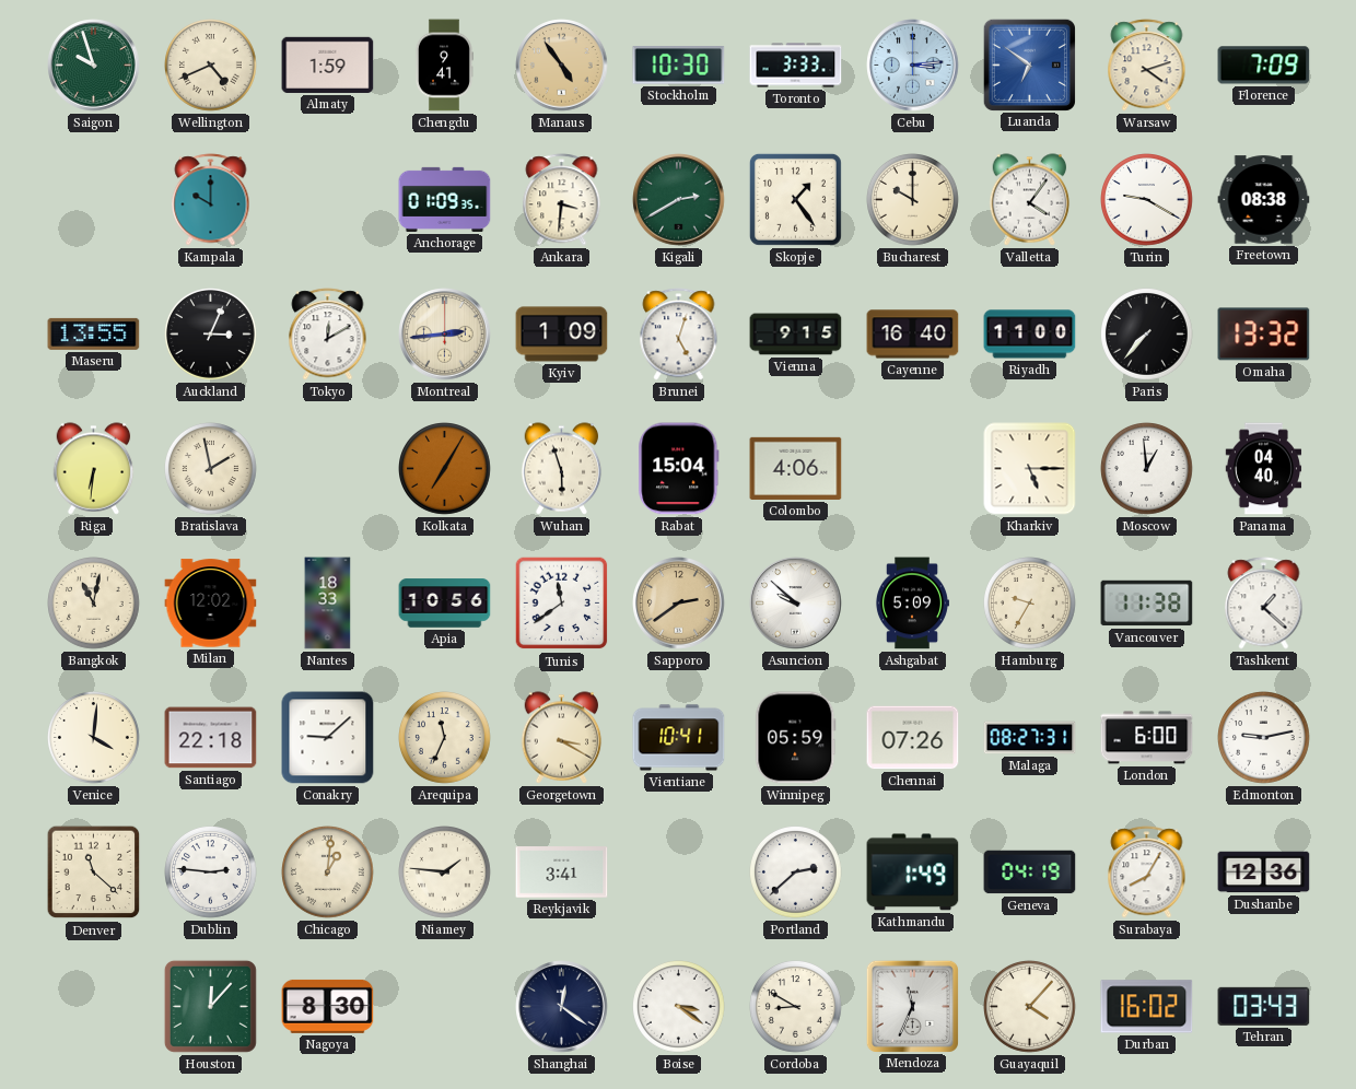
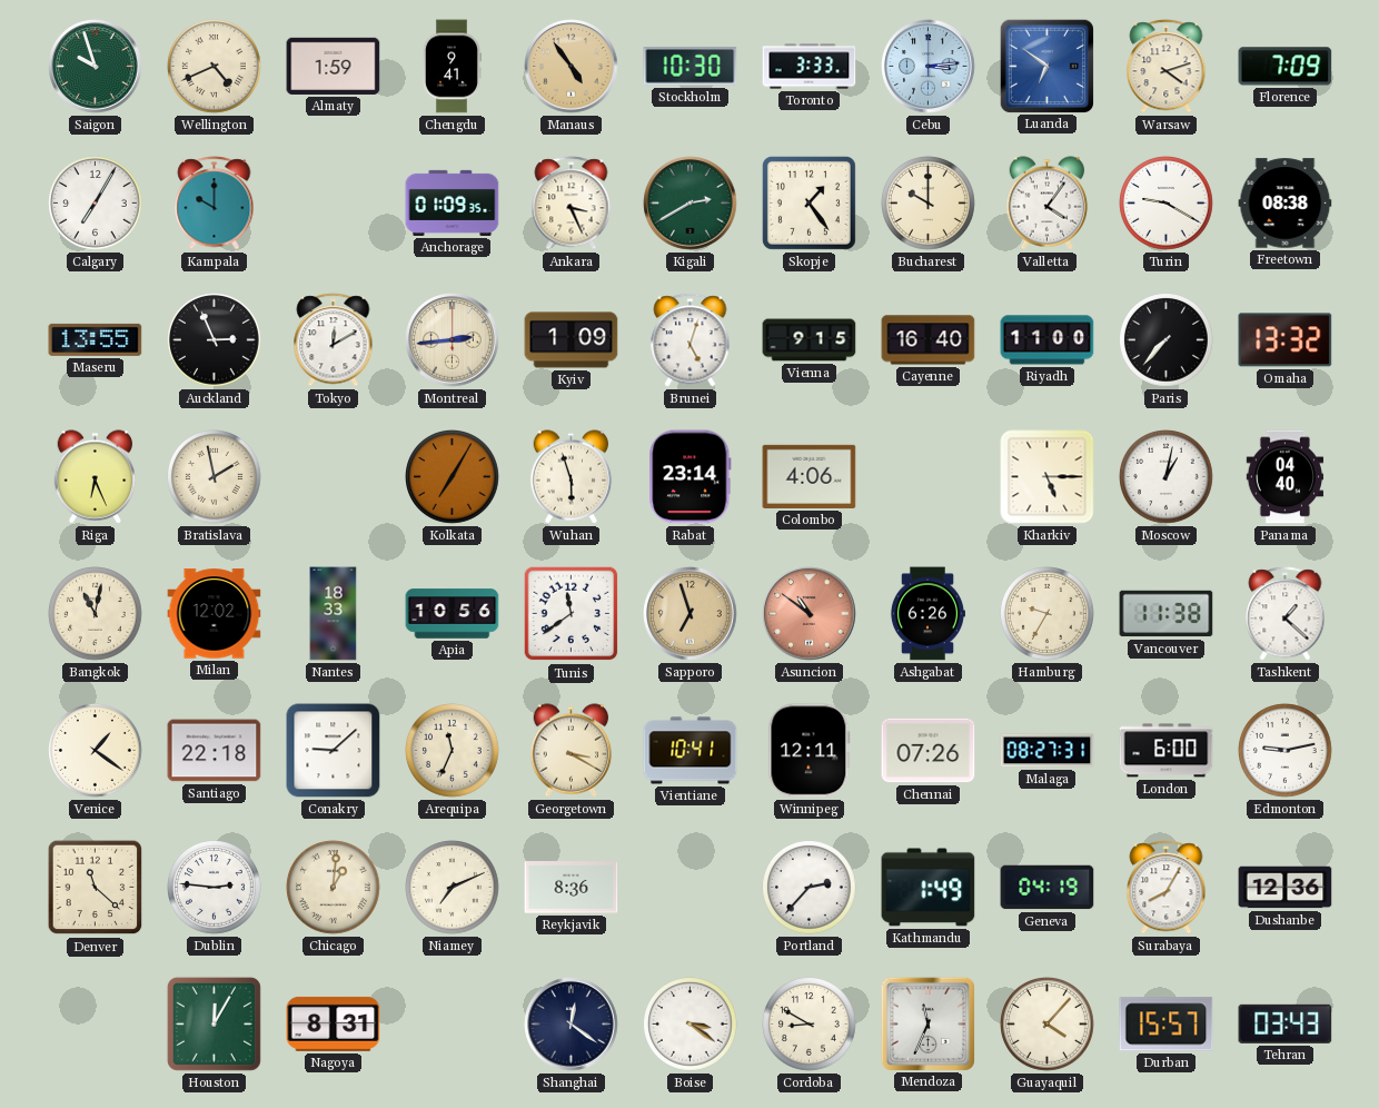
Calgary: none -> 7:05 (96, 204)
Ankara: 3:31 -> 3:26 (572, 204)
Auckland: 3:04 -> 2:56 (215, 340)
Riga: 6:31 -> 6:26 (96, 477)
Rabat: 15:04 -> 23:14 (691, 477)
Moscow: 12:59 -> 1:02 (1167, 477)
Sapporo: 2:39 -> 6:57 (691, 614)
Asuncion: 9:52 -> 10:51 (810, 614)
Asuncion dial: white -> salmon (810, 614)
Ashgabat: 5:09 -> 6:26 (927, 614)
Venice: 4:01 -> 1:21 (96, 751)
Winnipeg: 05:59 -> 12:11 (810, 751)
Niamey: 1:46 -> 7:11 (453, 888)
Reykjavik: 3:41 -> 8:36 (572, 888)
Portland: 2:38 -> 2:37 (810, 888)
Houston: 12:07 -> 12:05 (214, 1023)
Nagoya: 8:30 -> 8:31 (334, 1023)
Durban: 16:02 -> 15:57 (1167, 1025)
